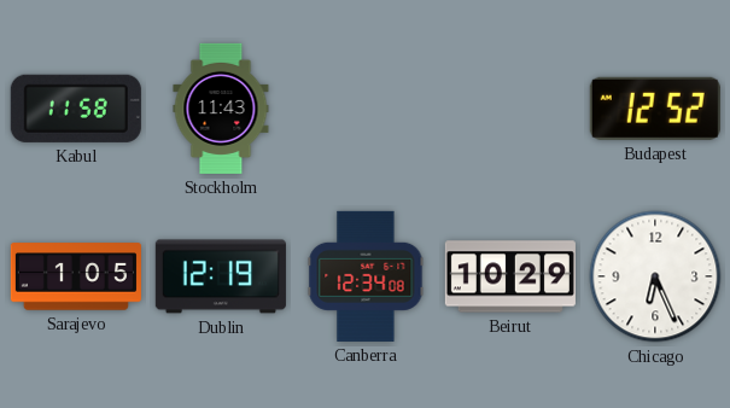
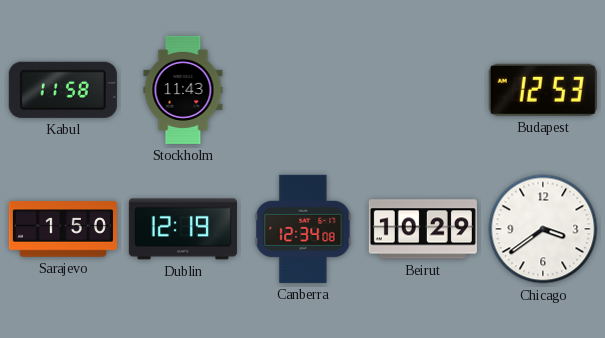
Budapest: 12:52 -> 12:53 (543, 90)
Sarajevo: 1:05 -> 1:50 (63, 229)
Chicago: 6:26 -> 3:39 (543, 229)
